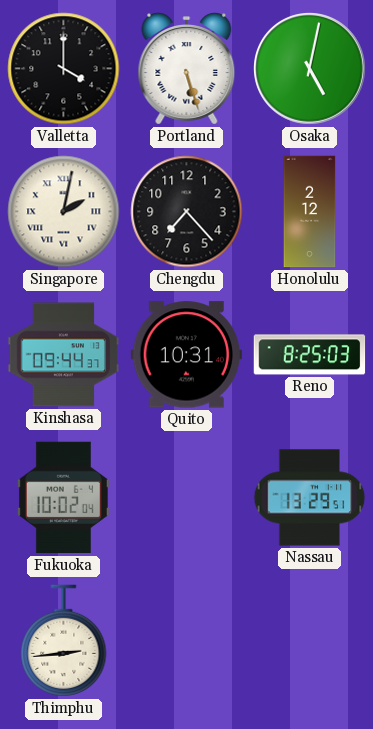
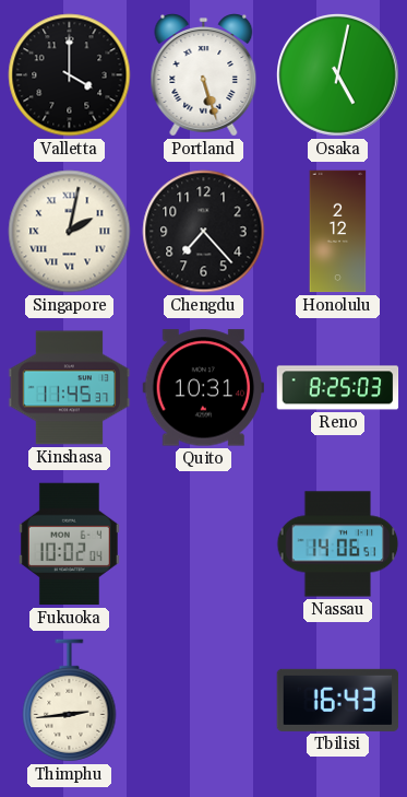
Kinshasa: 09:44 -> 11:45 (70, 388)
Nassau: 13:29 -> 14:06 (338, 544)
Tbilisi: none -> 16:43 (338, 700)
